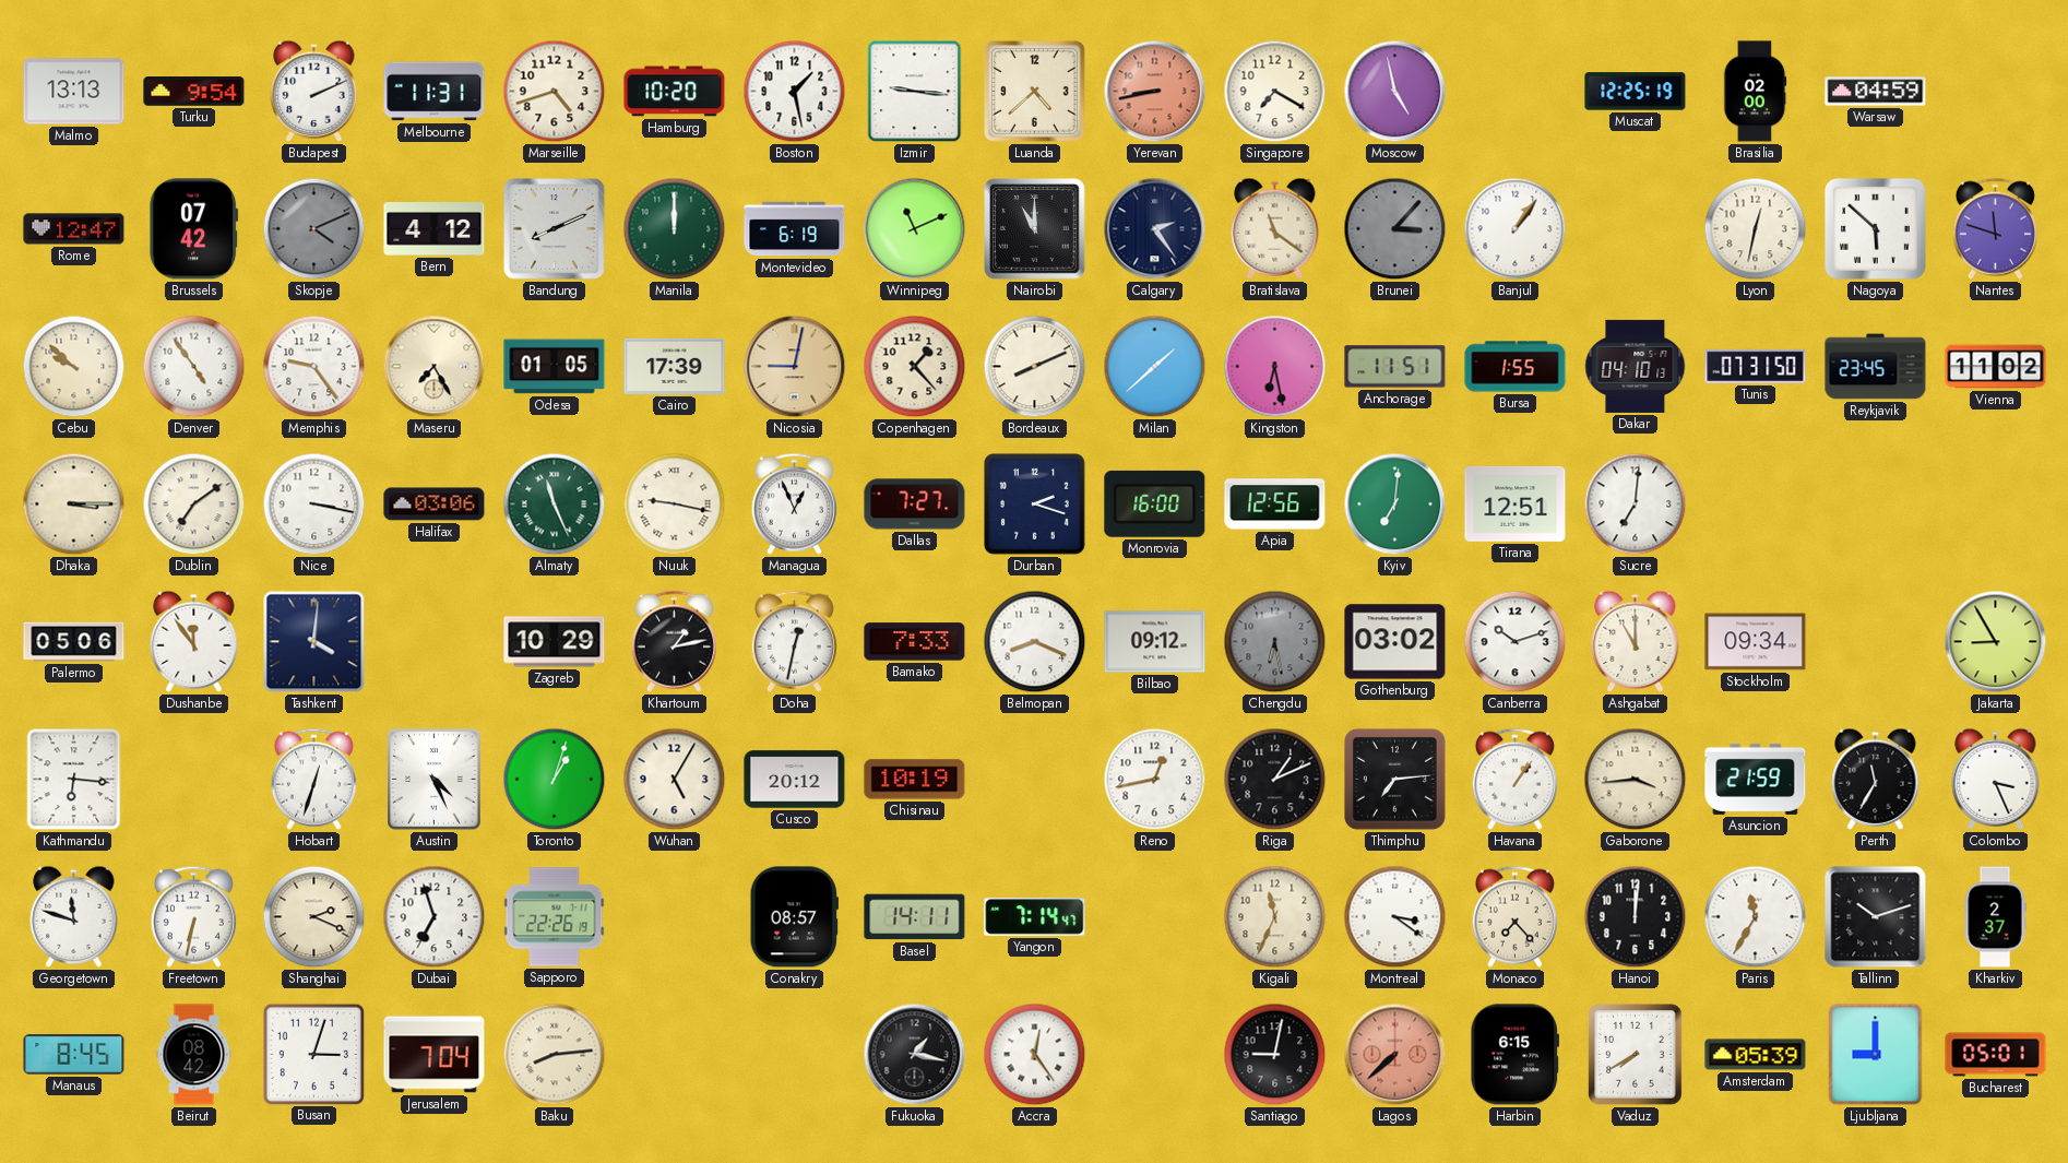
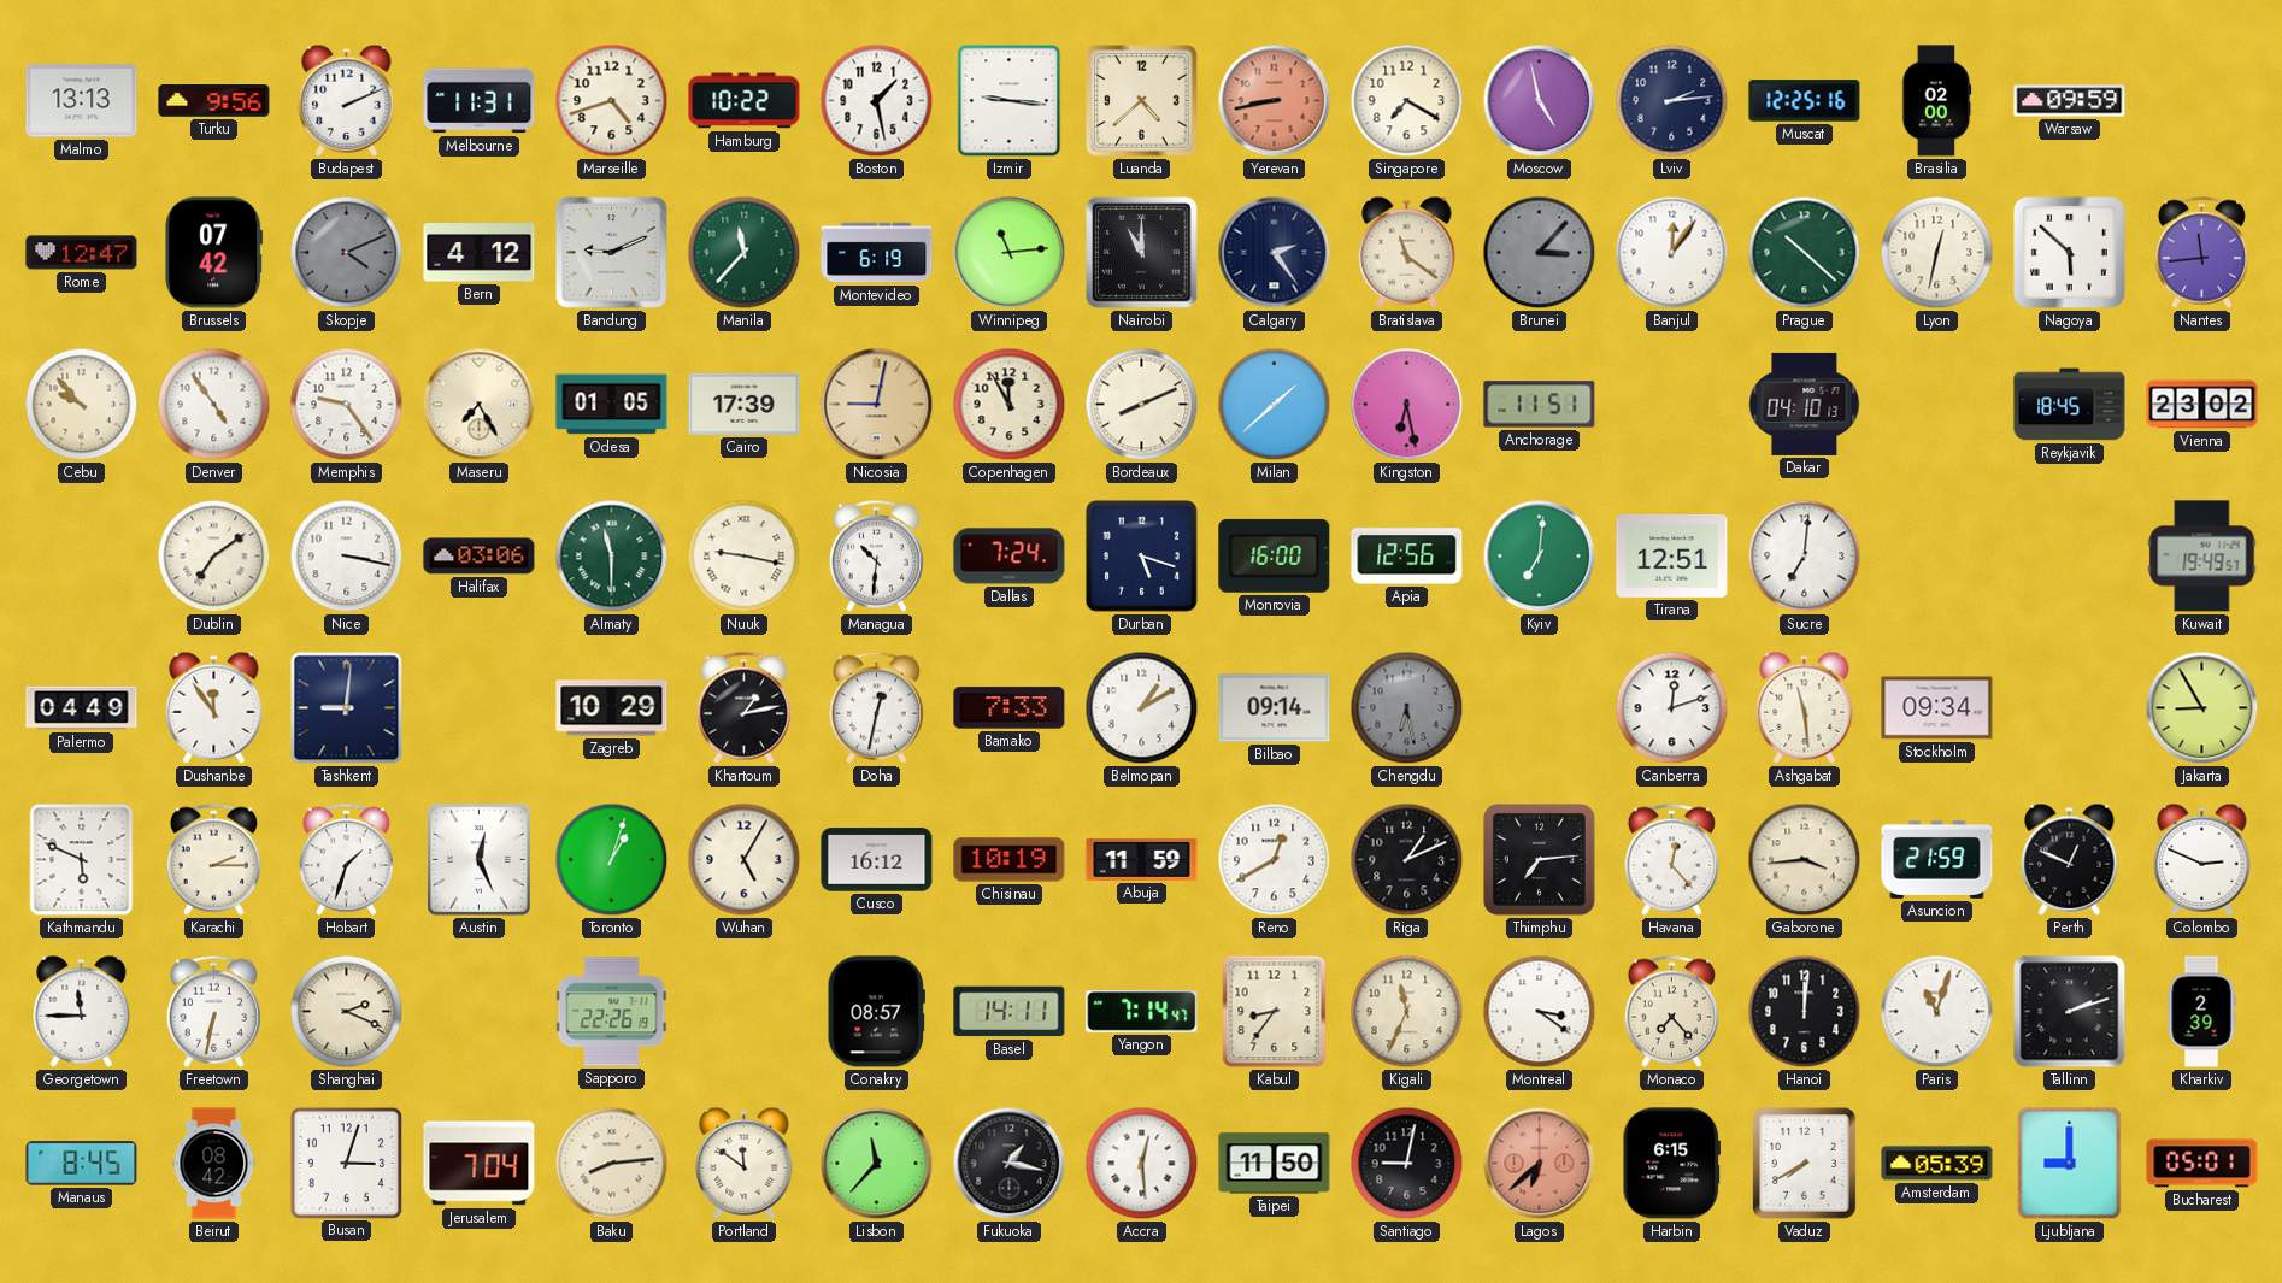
Turku: 9:54 -> 9:56 (214, 101)
Hamburg: 10:20 -> 10:22 (745, 101)
Lviv: none -> 2:14 (1672, 101)
Muscat: 12:25:19 -> 12:25:16 (1805, 101)
Warsaw: 04:59 -> 09:59 (2070, 101)
Bandung: 8:11 -> 9:11 (612, 253)
Manila: 12:00 -> 11:37 (745, 253)
Winnipeg: 11:11 -> 11:14 (1010, 253)
Banjul: 1:06 -> 12:06 (1672, 253)
Prague: none -> 10:22 (1805, 253)
Nantes: 11:48 -> 11:44 (2201, 252)
Cebu: 9:52 -> 9:53 (82, 405)
Copenhagen: 1:23 -> 11:55 (1010, 405)
Bursa: 1:55 -> none (1516, 367)
Tunis: 07:31 -> none (1756, 366)
Reykjavik: 23:45 -> 18:45 (2070, 405)
Vienna: 11:02 -> 23:02 (2202, 405)
Dhaka: 3:15 -> none (74, 505)
Almaty: 11:26 -> 11:30 (612, 557)
Managua: 12:56 -> 10:31 (876, 555)
Dallas: 7:27 -> 7:24 (1010, 557)
Durban: 2:18 -> 5:18 (1142, 557)
Kuwait: none -> 19:49 (2202, 557)
Palermo: 05:06 -> 04:49 (82, 708)
Tashkent: 4:01 -> 9:01 (347, 708)
Belmopan: 8:19 -> 1:10 (1142, 708)
Bilbao: 09:12 -> 09:14 (1275, 708)
Gothenburg: 03:02 -> none (1395, 642)
Canberra: 10:12 -> 12:12 (1672, 708)
Ashgabat: 11:00 -> 11:29 (1805, 707)
Kathmandu: 6:16 -> 5:49 (82, 860)
Karachi: none -> 2:15 (213, 859)
Hobart: 12:33 -> 1:33 (346, 859)
Austin: 4:26 -> 12:26 (480, 860)
Cusco: 20:12 -> 16:12 (877, 860)
Abuja: none -> 11:59 (1142, 859)
Reno: 12:43 -> 12:40 (1275, 860)
Havana: 1:06 -> 12:23 (1671, 859)
Perth: 11:35 -> 12:49 (2070, 859)
Colombo: 3:26 -> 2:49 (2202, 859)
Georgetown: 11:48 -> 11:45 (82, 1011)
Dubai: 6:57 -> none (435, 917)
Kabul: none -> 8:36 (1275, 1012)
Paris: 11:35 -> 11:03 (1937, 1012)
Tallinn: 10:12 -> 2:12 (2070, 1012)
Kharkiv: 2:37 -> 2:39 (2201, 1012)
Portland: none -> 11:51 (745, 1163)
Lisbon: none -> 11:37 (877, 1164)
Accra: 12:24 -> 12:29 (1142, 1164)
Taipei: none -> 11:50 (1275, 1164)
Lagos: 7:38 -> 6:38 (1540, 1164)
